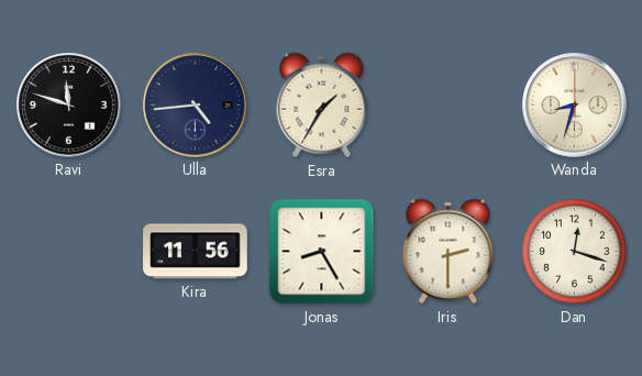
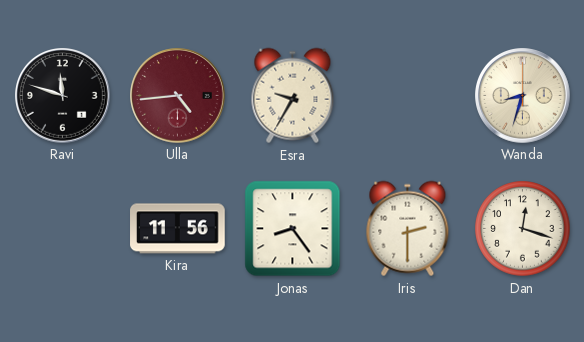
Ulla dial: navy -> burgundy (178, 96)
Esra: 1:35 -> 9:35 (293, 96)
Jonas: 8:25 -> 8:24 (293, 229)
